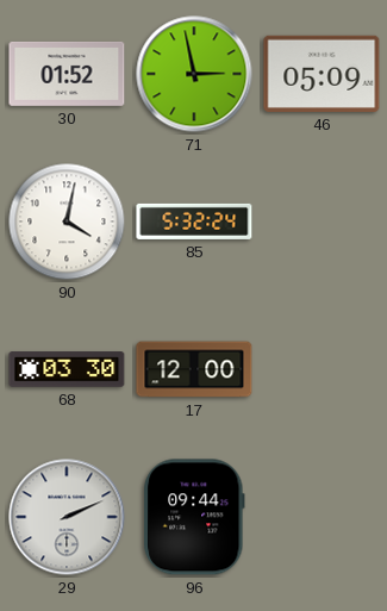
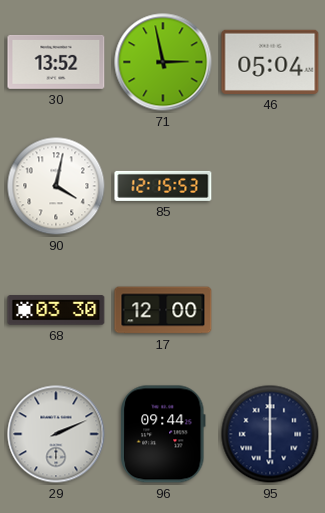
30: 01:52 -> 13:52 (56, 62)
46: 05:09 -> 05:04 (270, 62)
85: 5:32 -> 12:15 (163, 186)
95: none -> 6:00 (270, 434)
